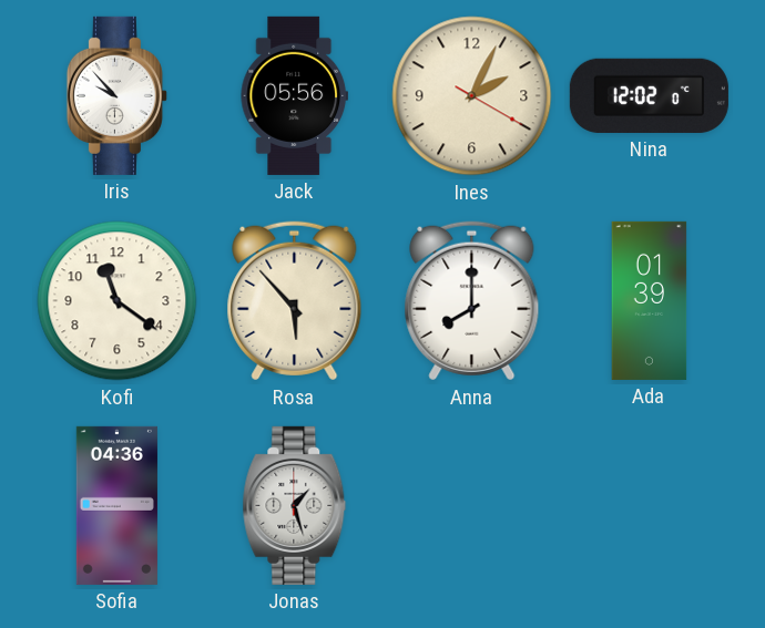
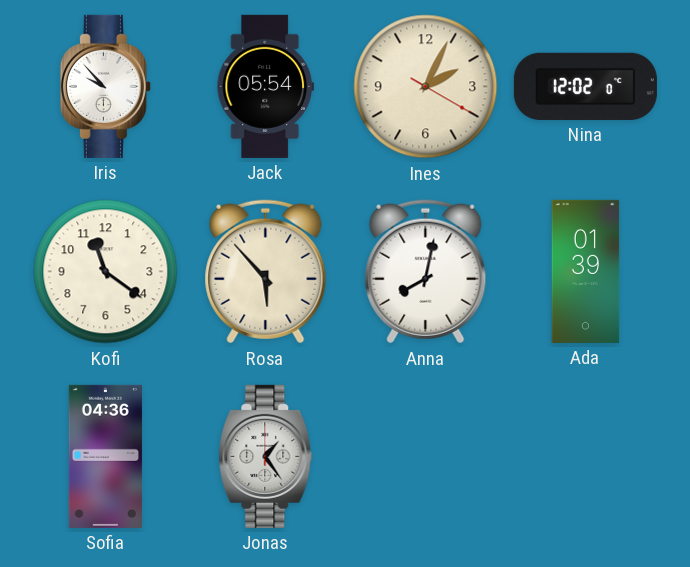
Jack: 05:56 -> 05:54 (265, 86)
Anna: 8:00 -> 8:02 (426, 272)
Jonas: 1:27 -> 1:24 (266, 456)
